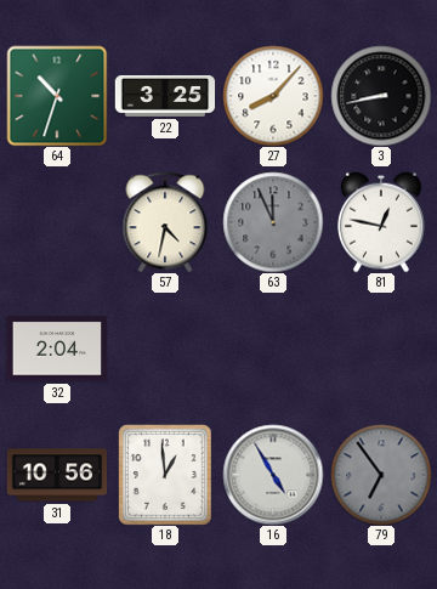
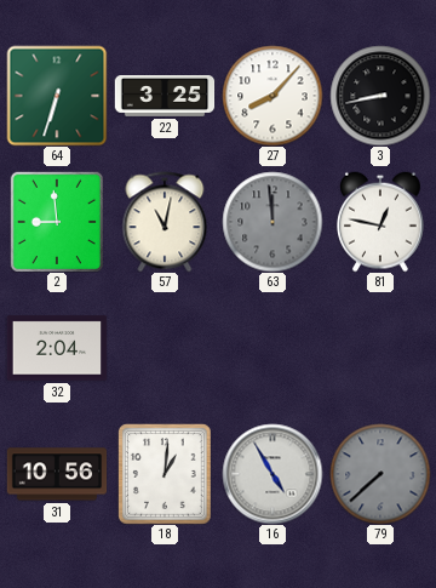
64: 10:33 -> 6:33 (57, 96)
2: none -> 8:59 (57, 222)
57: 4:32 -> 11:02 (165, 222)
63: 11:56 -> 11:59 (272, 222)
18: 12:59 -> 1:01 (165, 474)
79: 6:54 -> 7:38 (380, 474)
